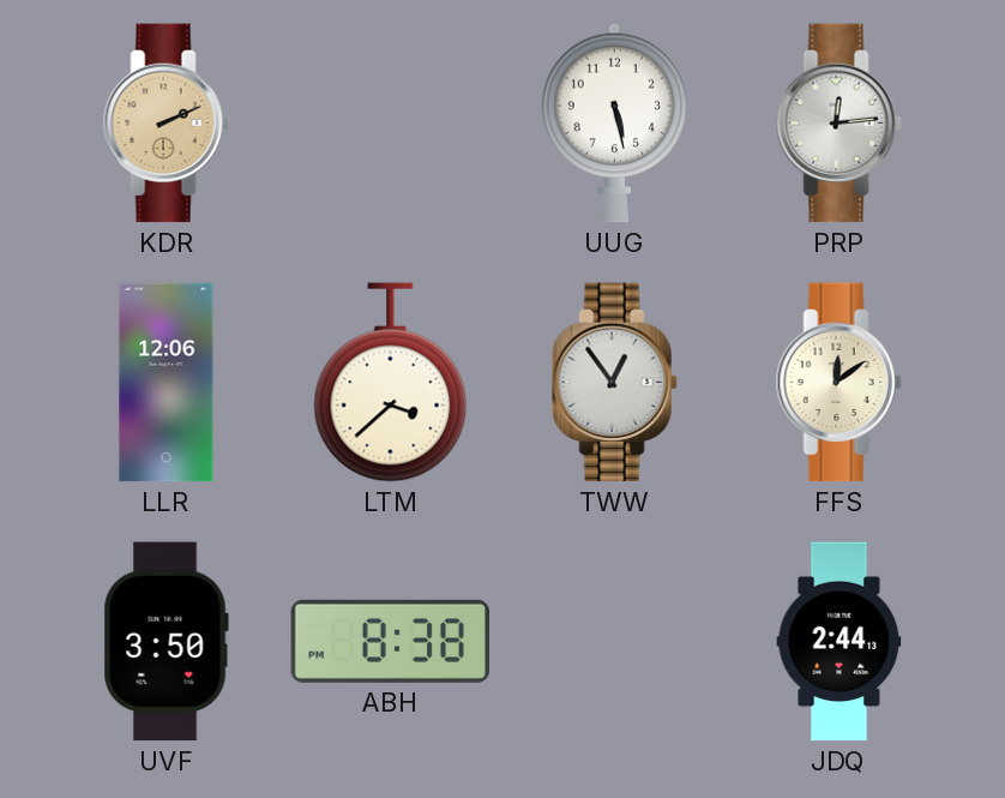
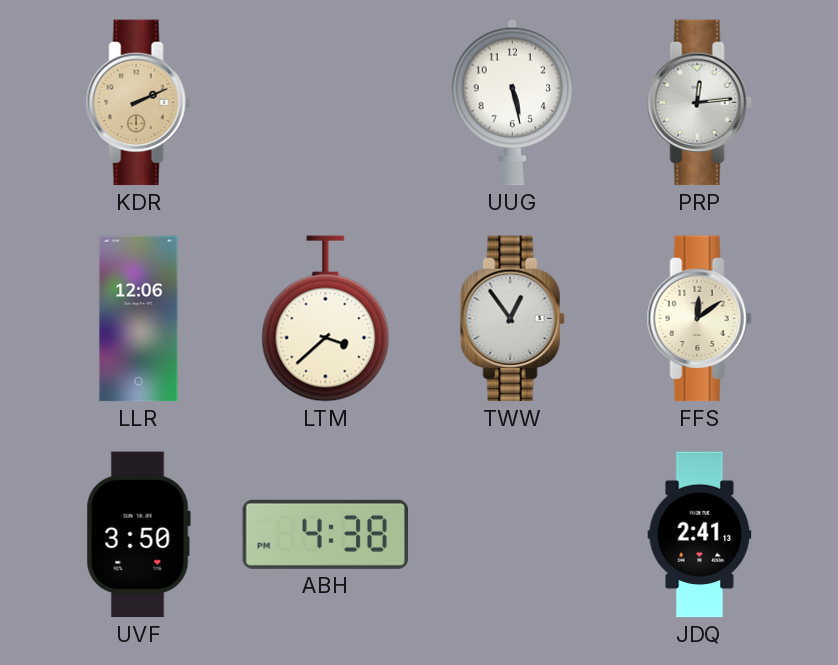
ABH: 8:38 -> 4:38 (326, 534)
JDQ: 2:44 -> 2:41 (700, 535)
